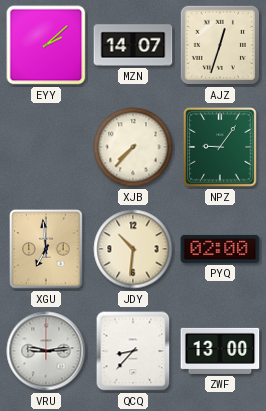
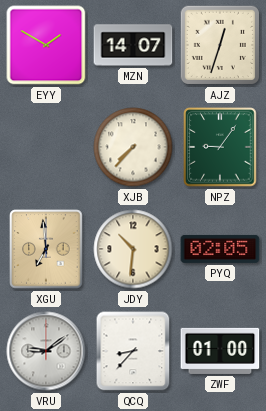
EYY: 2:08 -> 1:50 (46, 45)
PYQ: 02:00 -> 02:05 (220, 249)
VRU: 9:14 -> 9:09 (46, 351)
ZWF: 13:00 -> 01:00 (220, 351)
